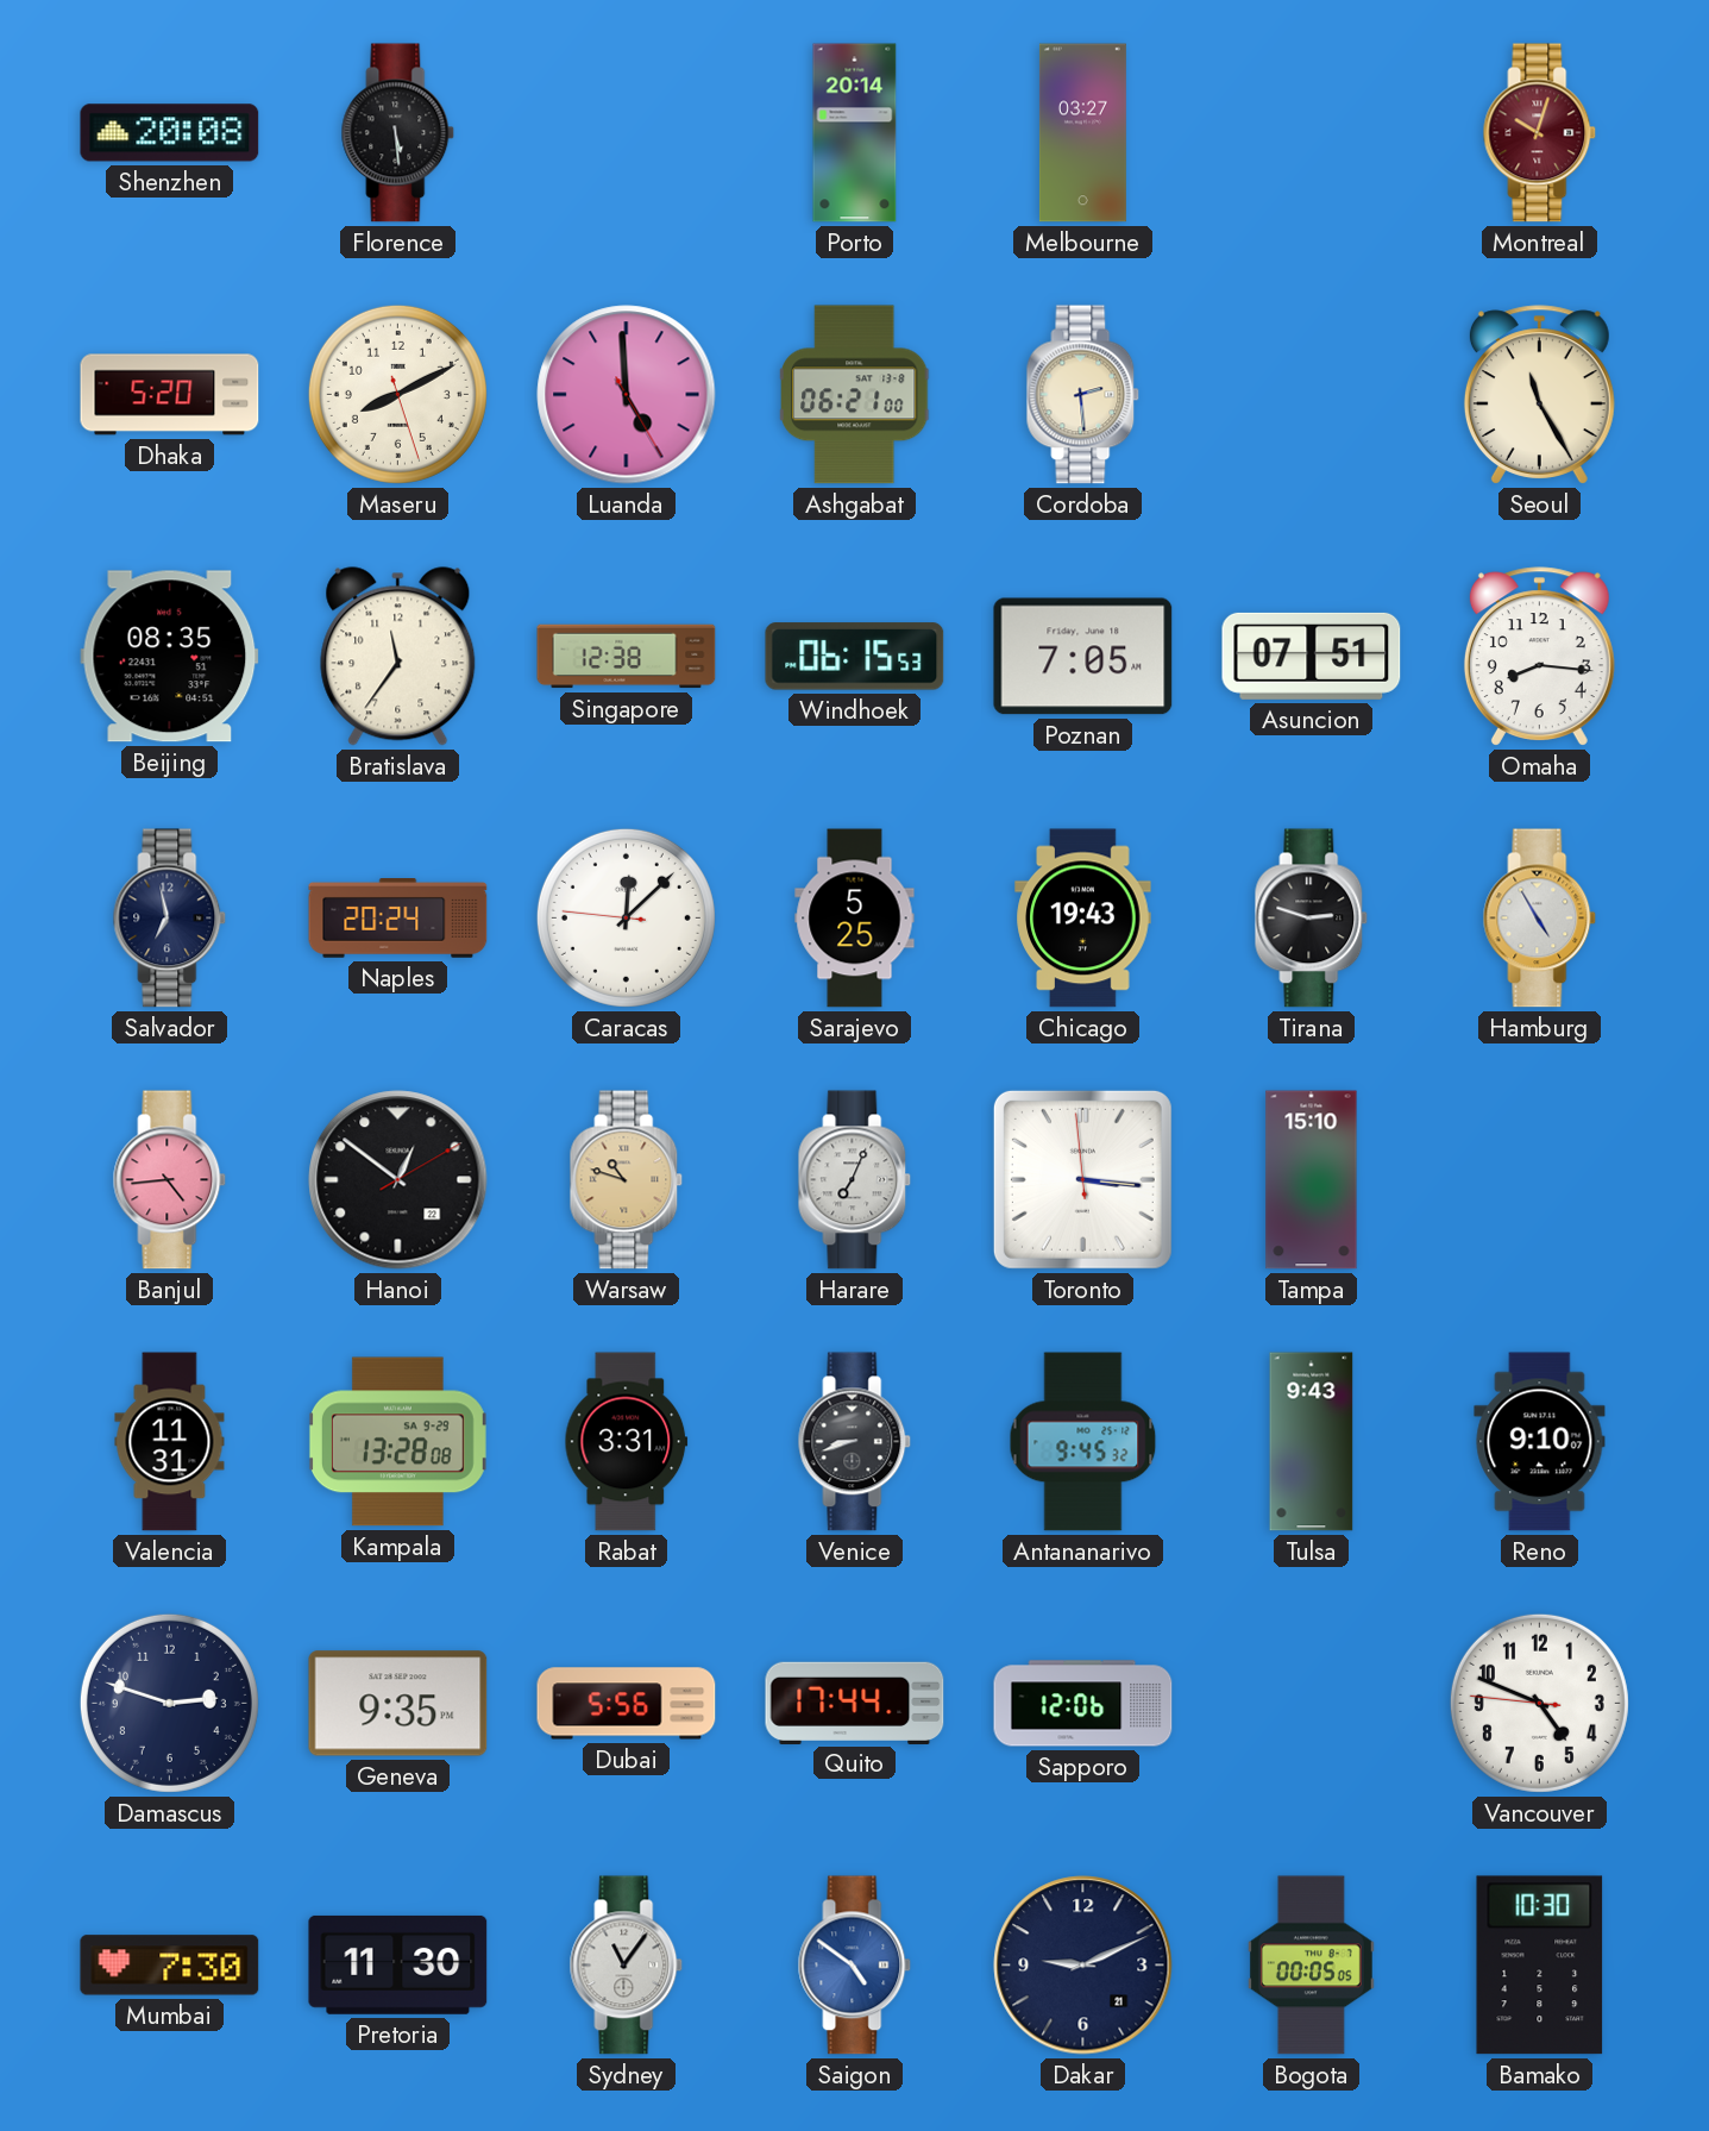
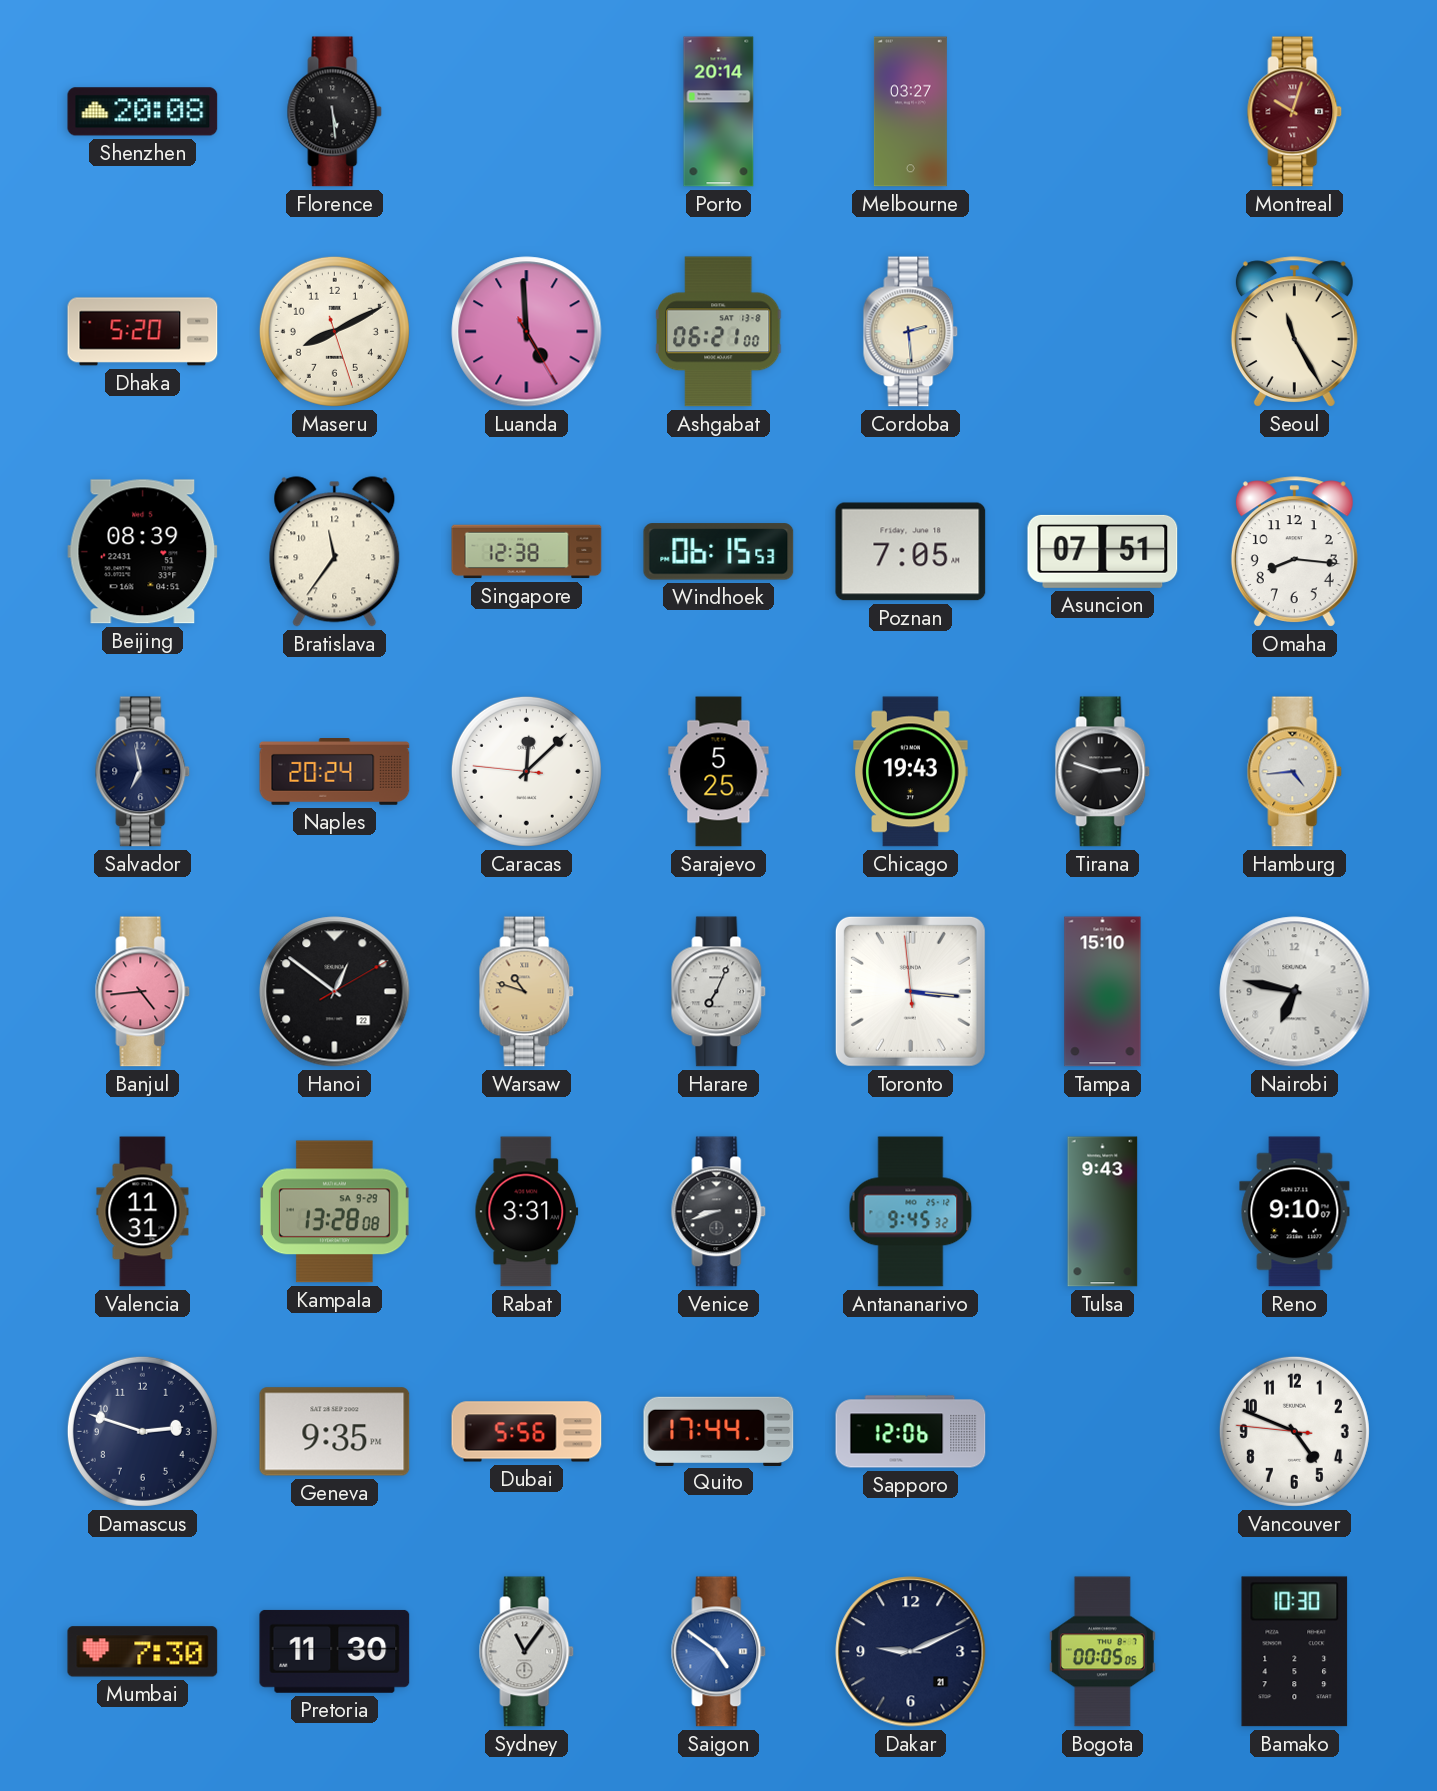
Beijing: 08:35 -> 08:39 (143, 552)
Hamburg: 4:55 -> 4:44 (1295, 772)
Nairobi: none -> 6:47 (1295, 992)
